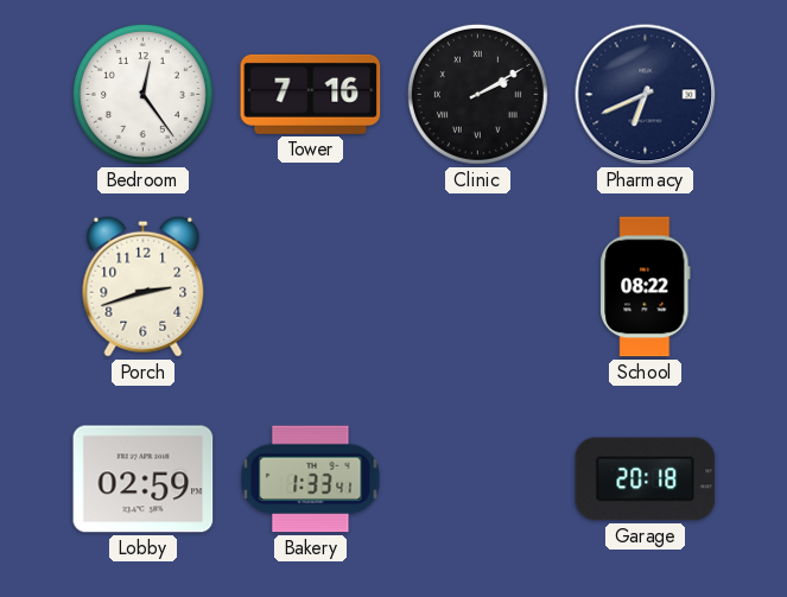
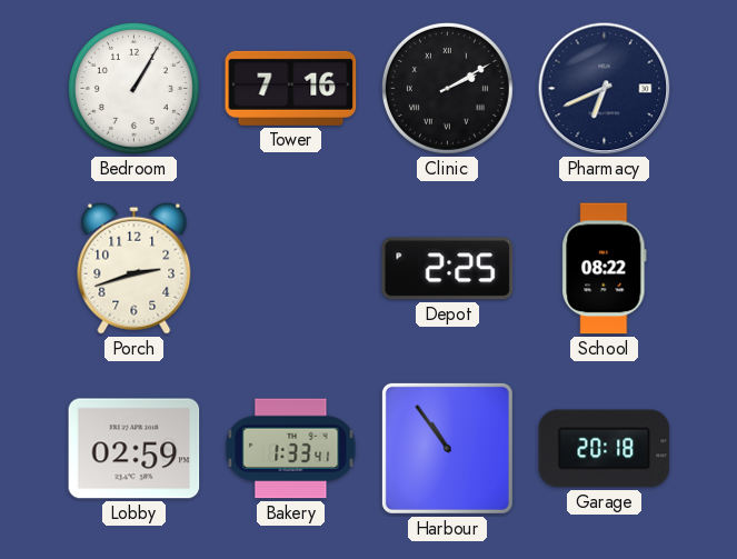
Bedroom: 12:24 -> 1:05 (133, 88)
Depot: none -> 2:25 (448, 269)
Harbour: none -> 10:54 (447, 448)
